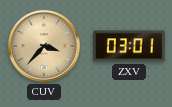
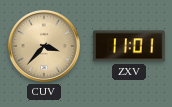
ZXV: 03:01 -> 11:01 (130, 46)
